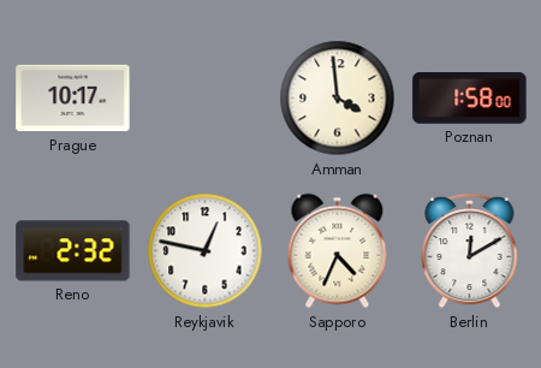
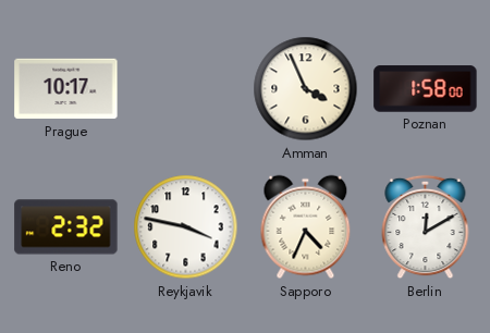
Amman: 3:59 -> 3:56 (306, 89)
Reykjavik: 12:47 -> 3:47 (186, 227)
